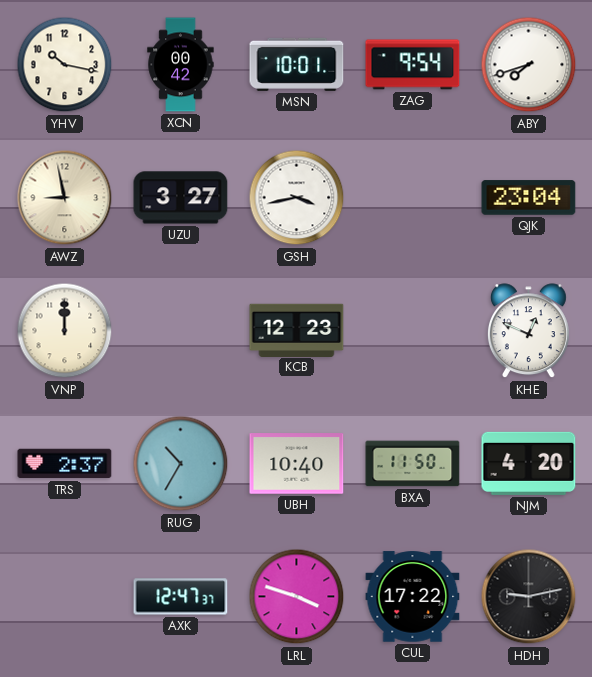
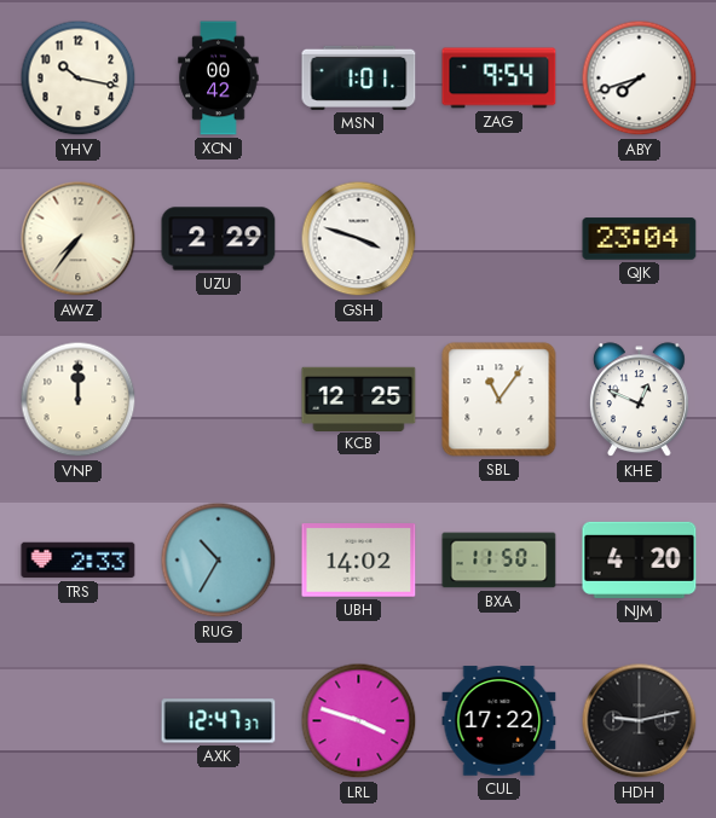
MSN: 10:01 -> 1:01 (359, 77)
AWZ: 8:58 -> 7:36 (79, 239)
UZU: 3:27 -> 2:29 (219, 239)
GSH: 3:43 -> 3:48 (359, 239)
KCB: 12:23 -> 12:25 (359, 399)
SBL: none -> 11:06 (500, 400)
TRS: 2:37 -> 2:33 (79, 561)
UBH: 10:40 -> 14:02 (359, 561)
